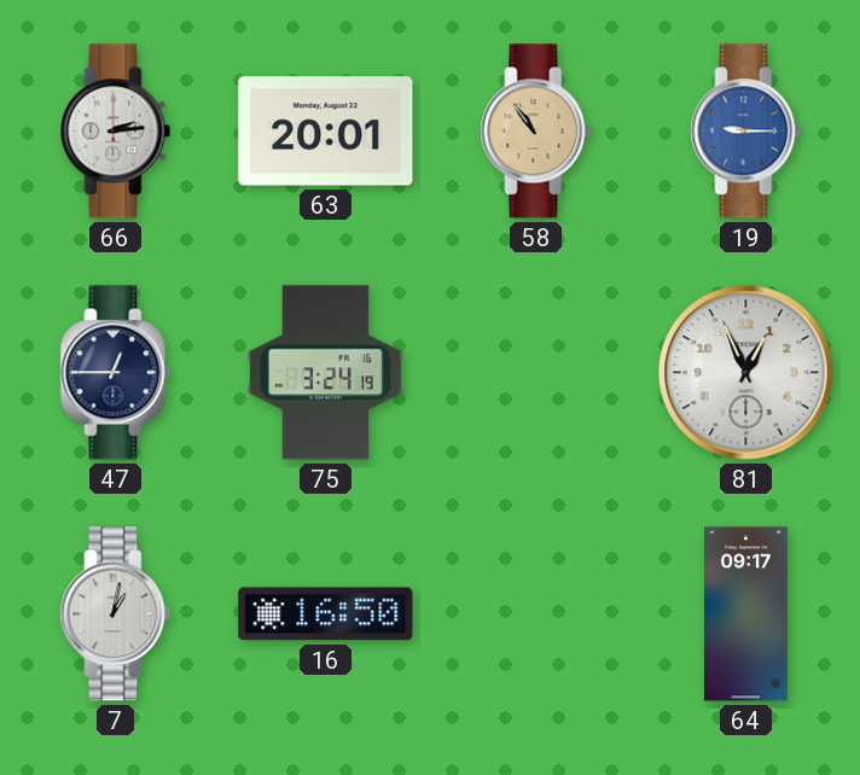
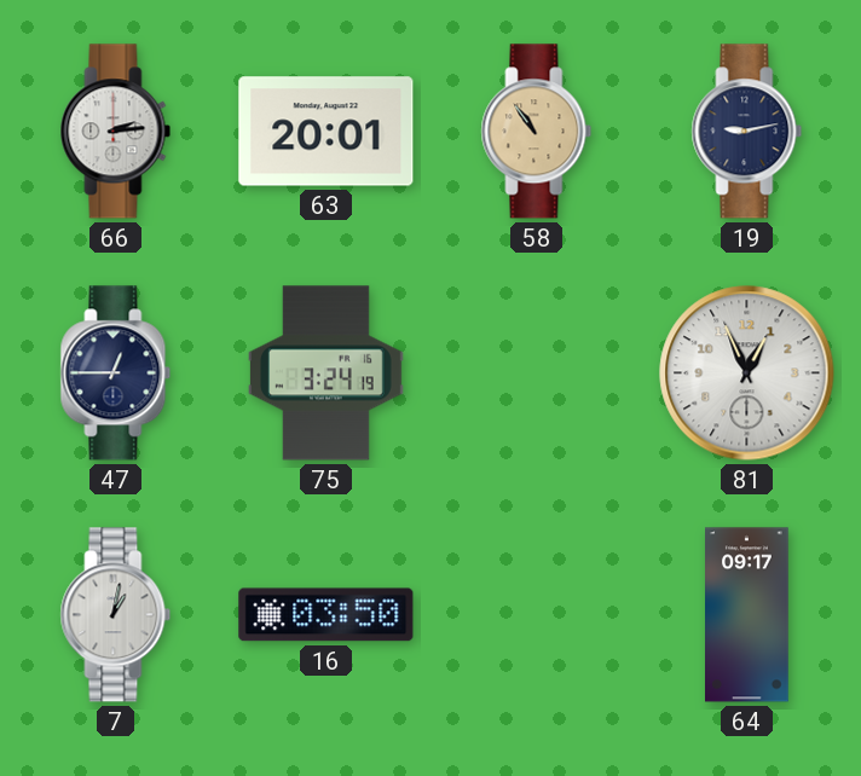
19: 9:15 -> 9:13 (747, 132)
19 dial: blue -> navy (747, 132)
16: 16:50 -> 03:50 (327, 615)
